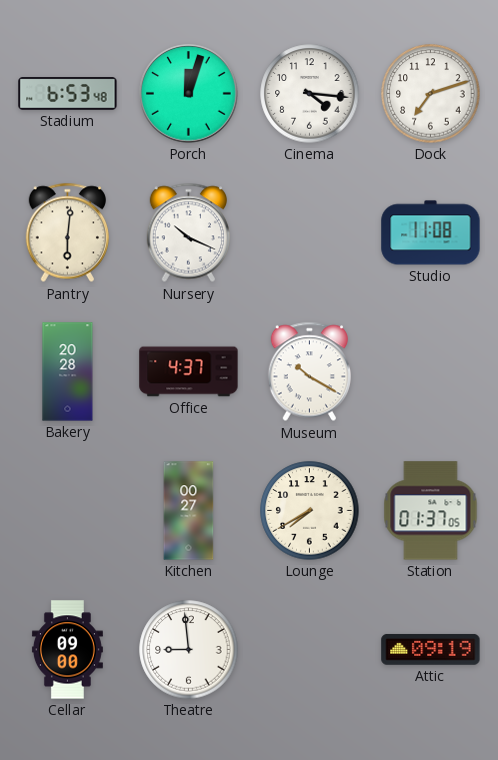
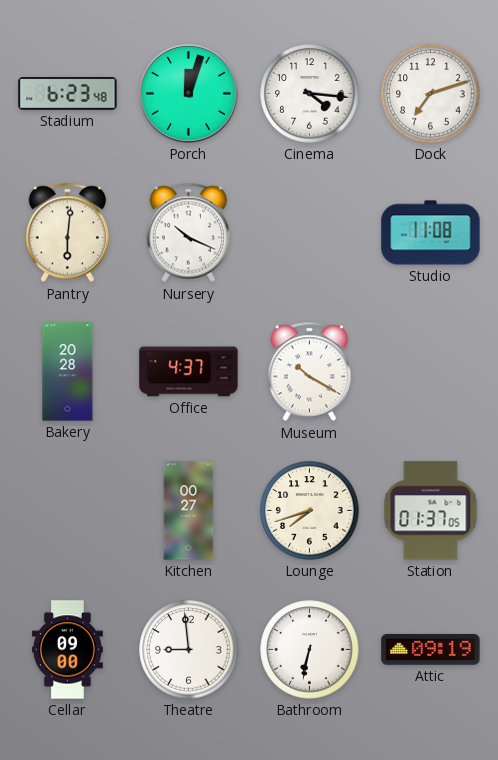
Stadium: 6:53 -> 6:23 (68, 94)
Lounge: 7:40 -> 7:42 (310, 511)
Bathroom: none -> 6:32 (310, 650)
